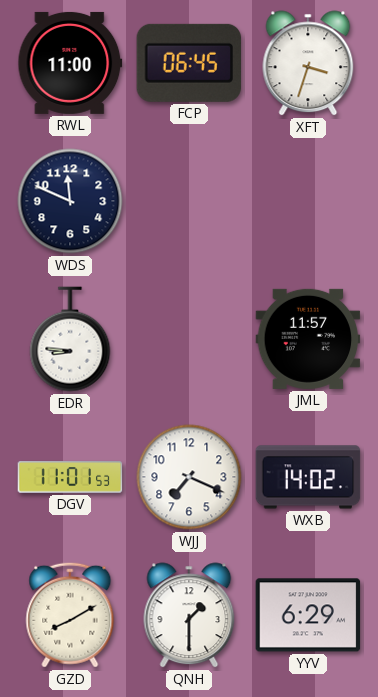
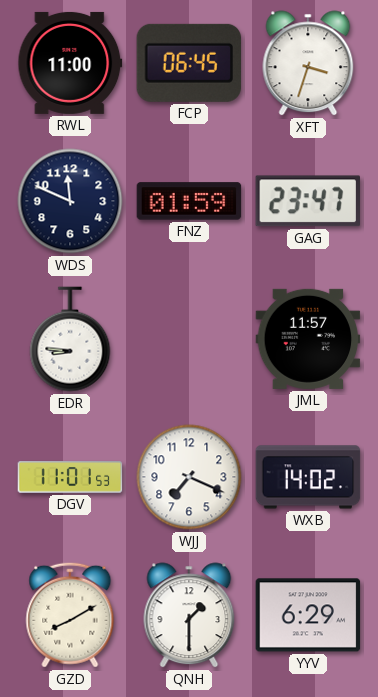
FNZ: none -> 01:59 (189, 201)
GAG: none -> 23:47 (308, 201)
